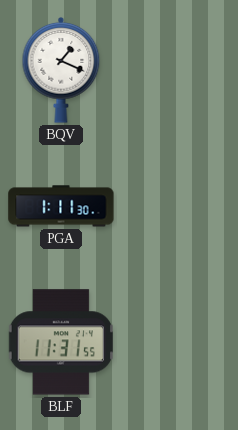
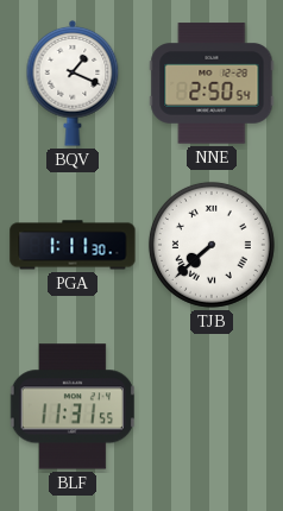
NNE: none -> 2:50 (212, 83)
TJB: none -> 7:38 (212, 245)
